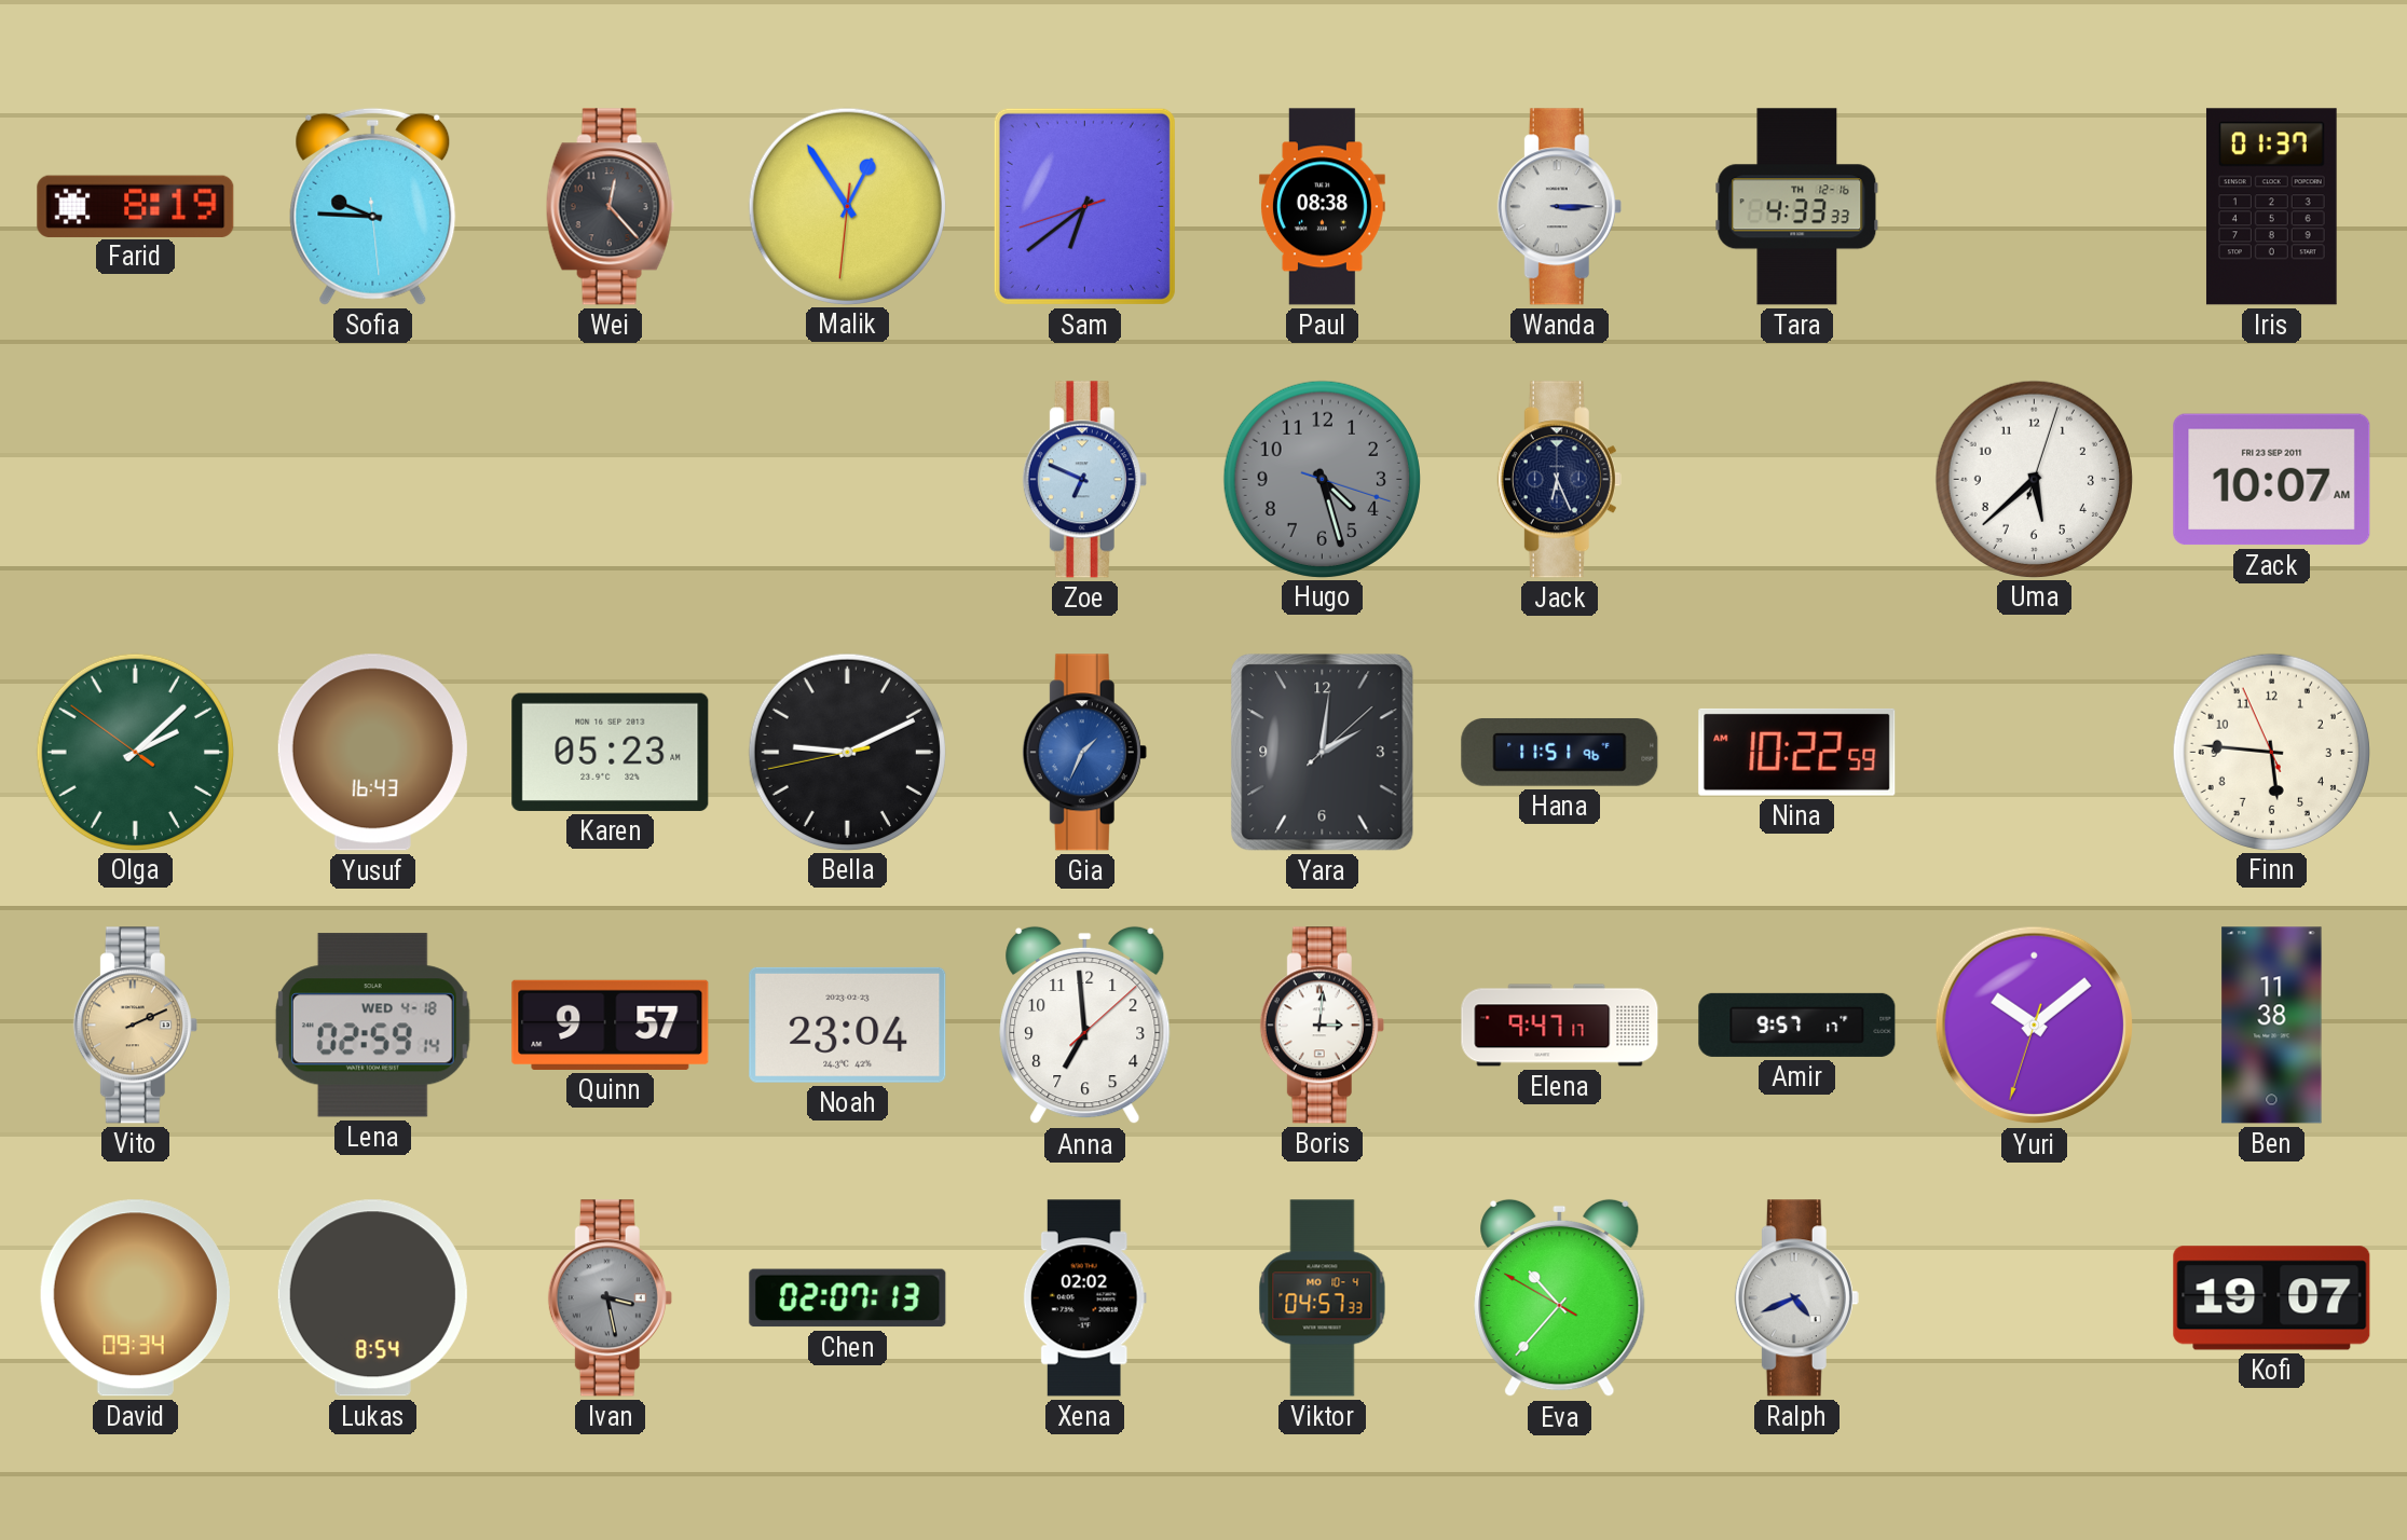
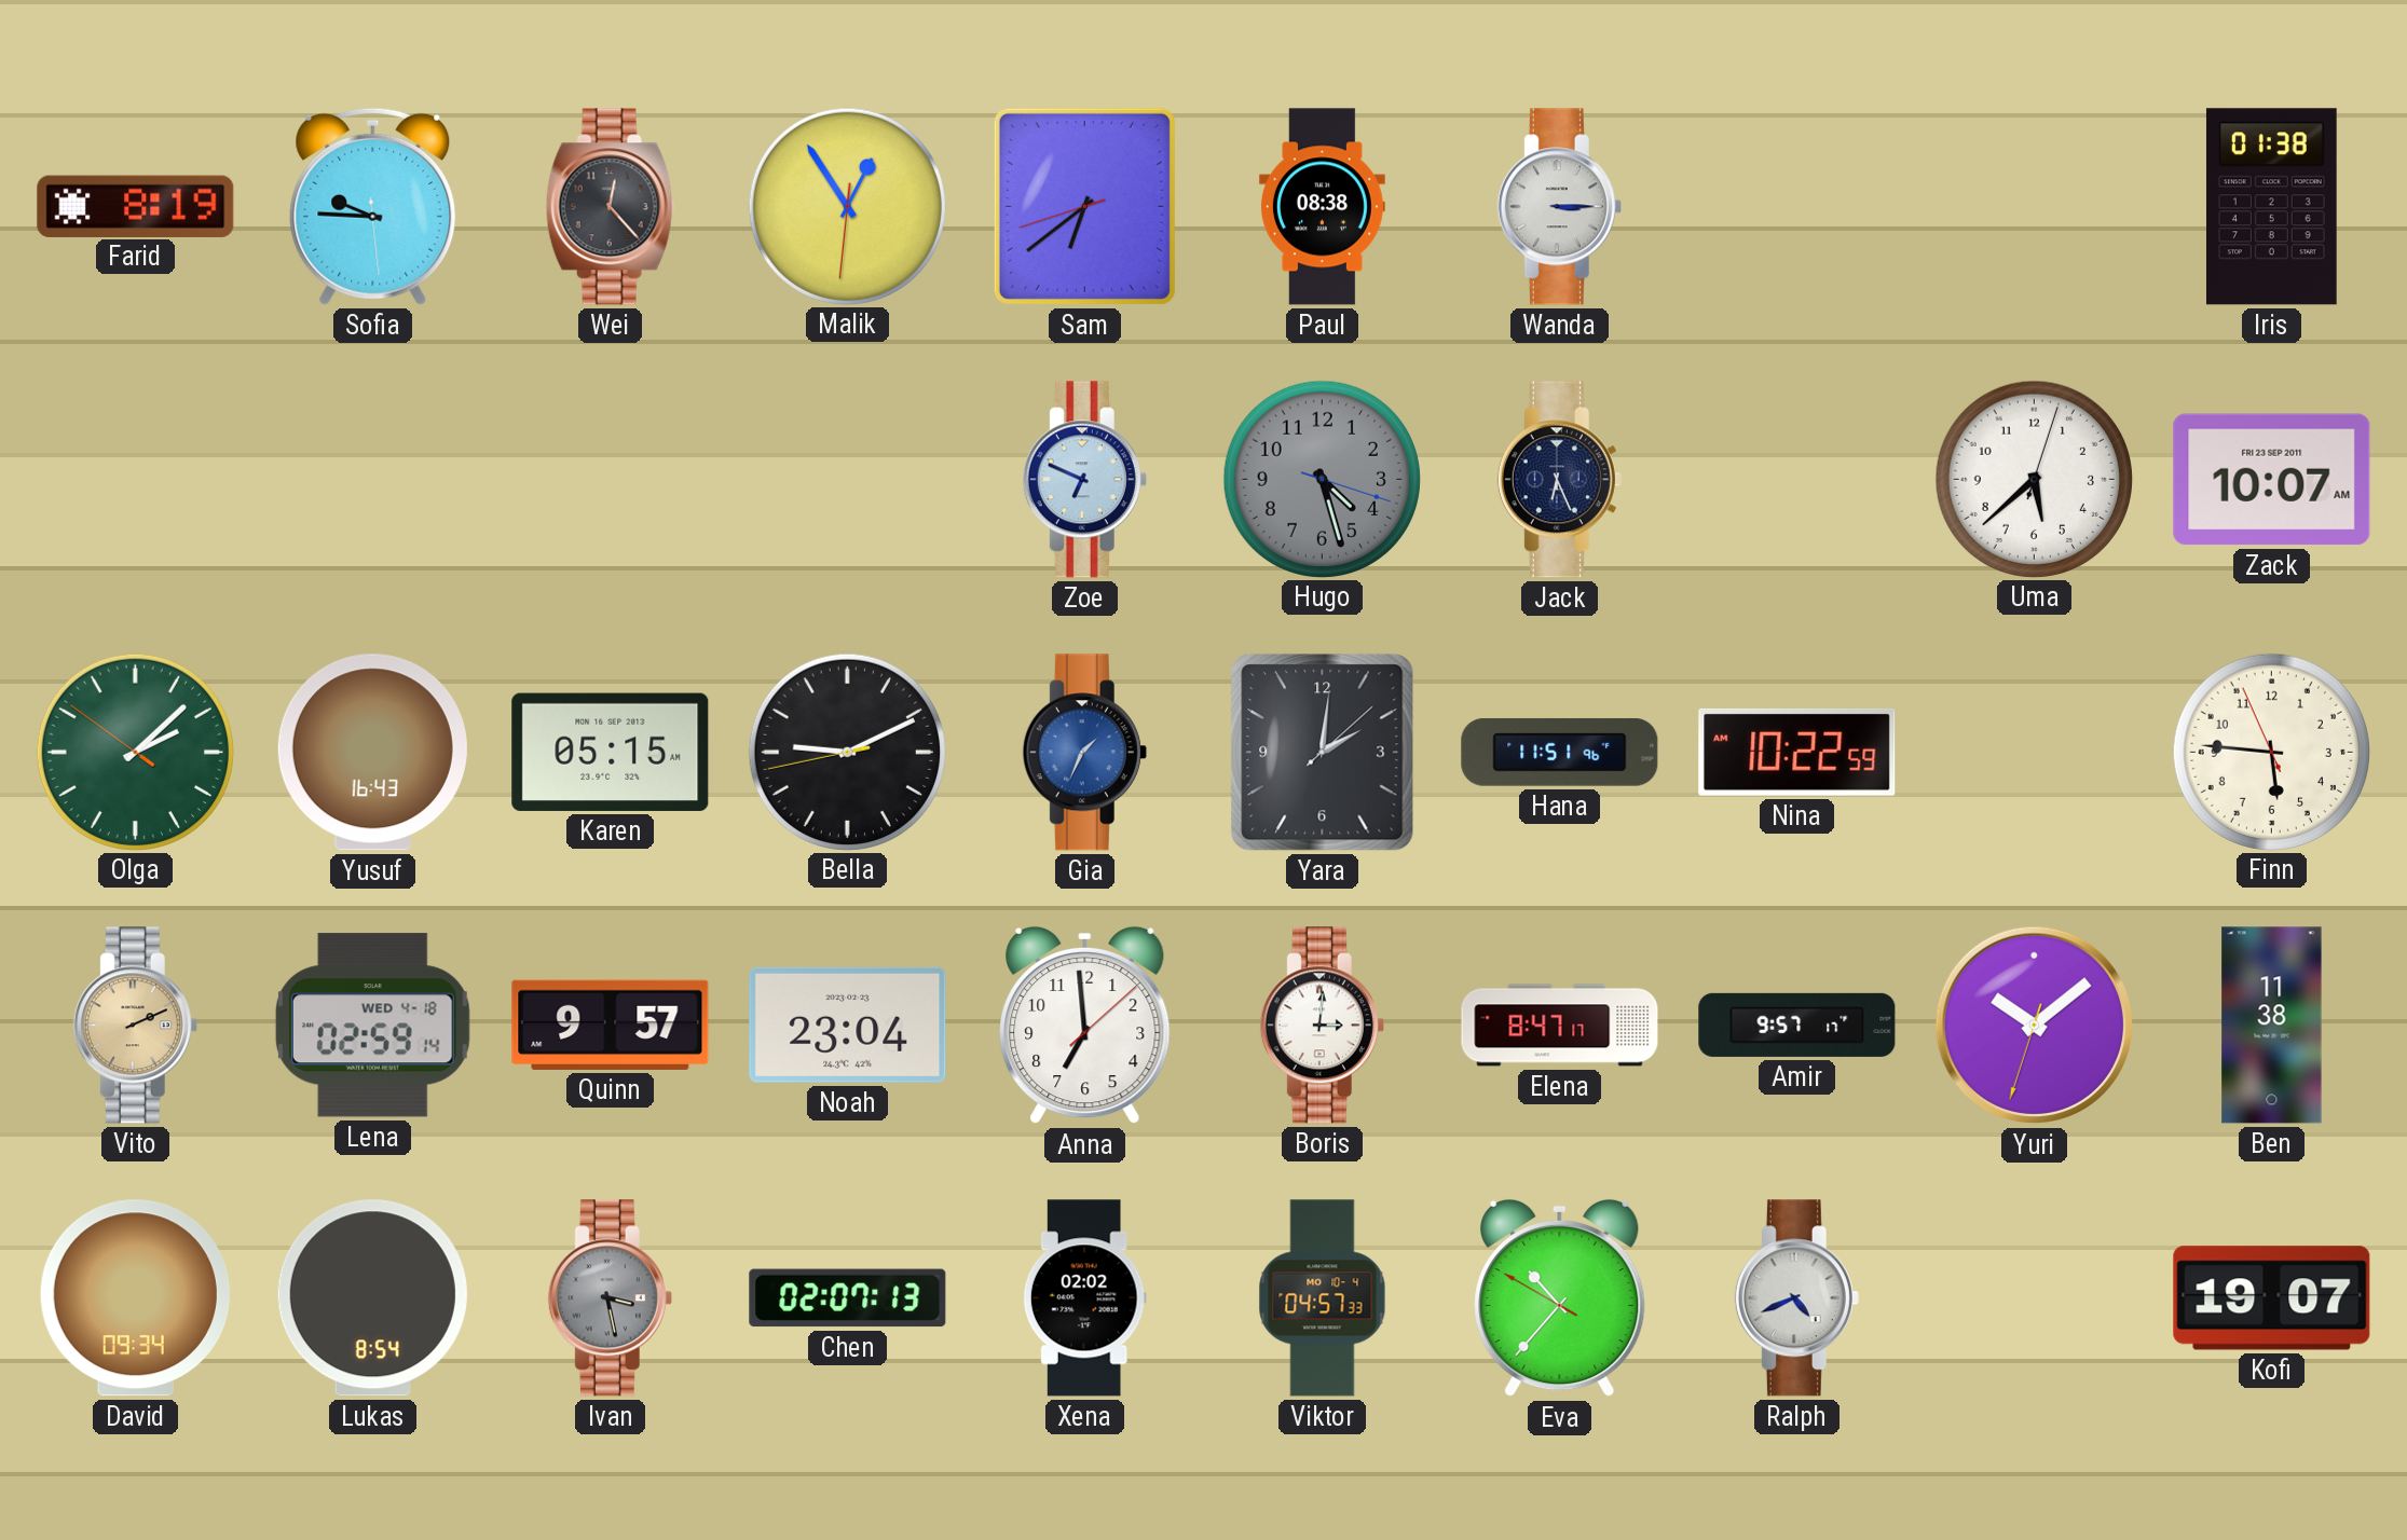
Tara: 4:33 -> none (1797, 207)
Iris: 01:37 -> 01:38 (2271, 207)
Karen: 05:23 -> 05:15 (611, 752)
Elena: 9:47 -> 8:47 (1560, 1026)
